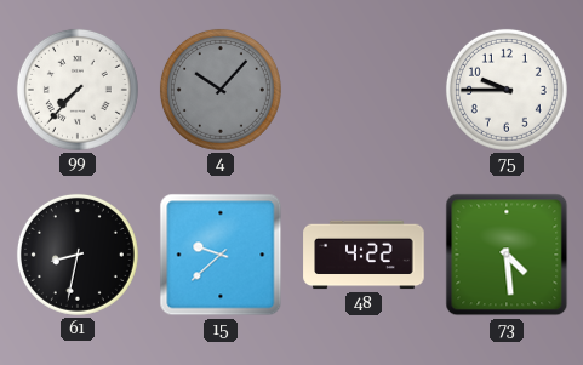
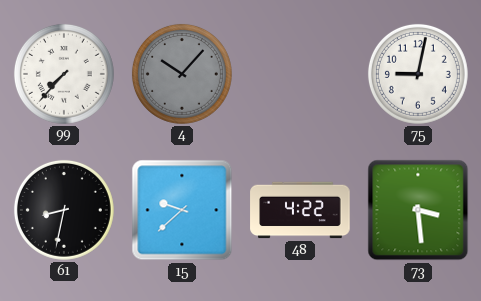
75: 9:45 -> 9:02 (418, 74)
73: 4:29 -> 3:29 (418, 210)
